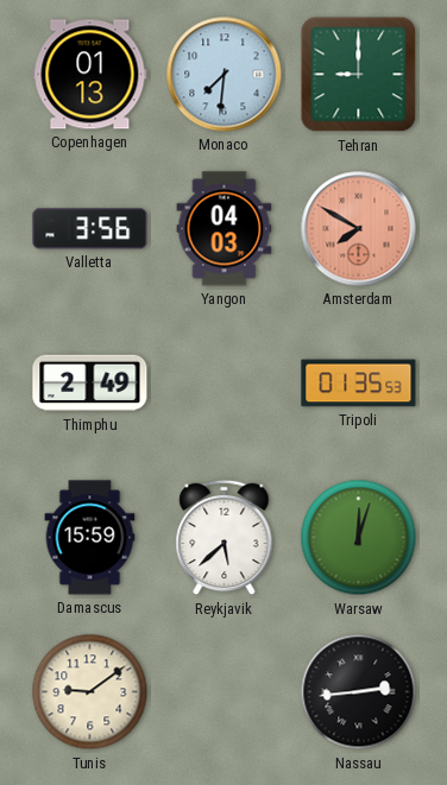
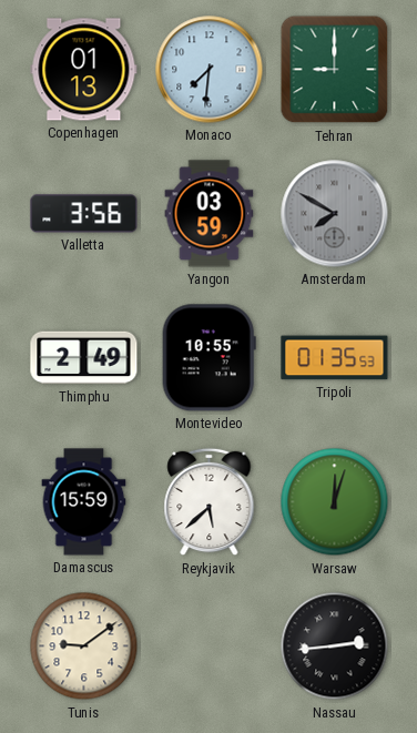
Yangon: 04:03 -> 03:59 (210, 214)
Amsterdam dial: salmon -> grey (335, 214)
Montevideo: none -> 10:55 (208, 358)
